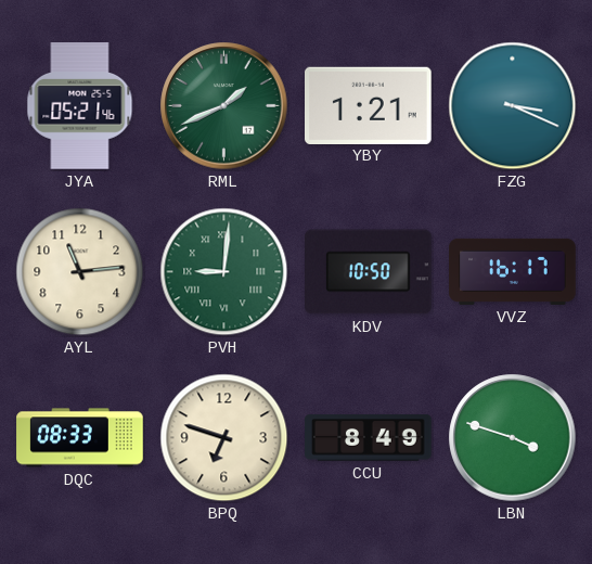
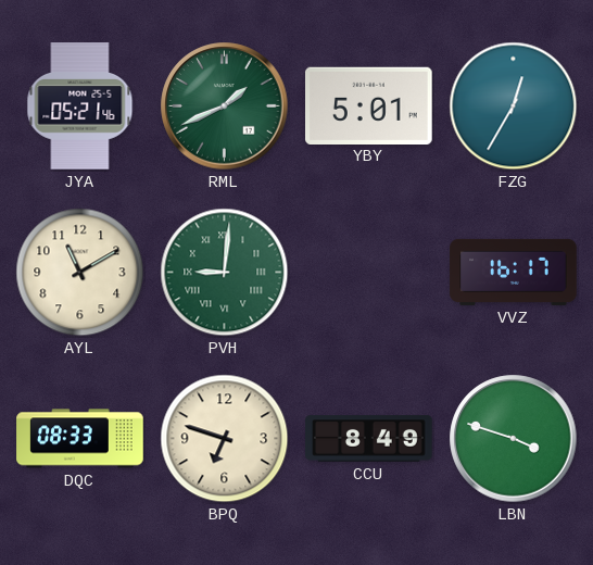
YBY: 1:21 -> 5:01 (369, 105)
FZG: 3:19 -> 12:35 (514, 106)
AYL: 11:14 -> 11:10 (80, 273)
KDV: 10:50 -> none (369, 272)
